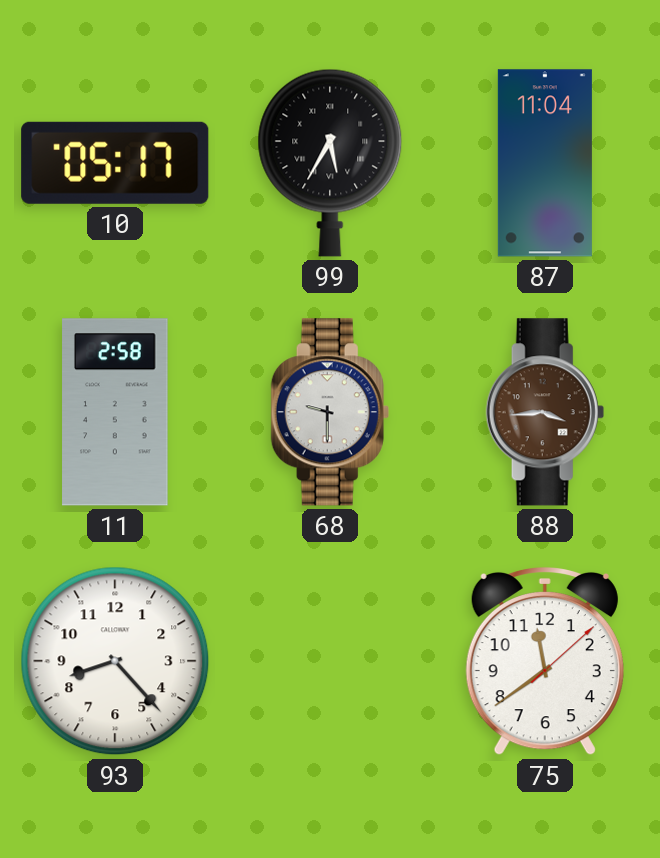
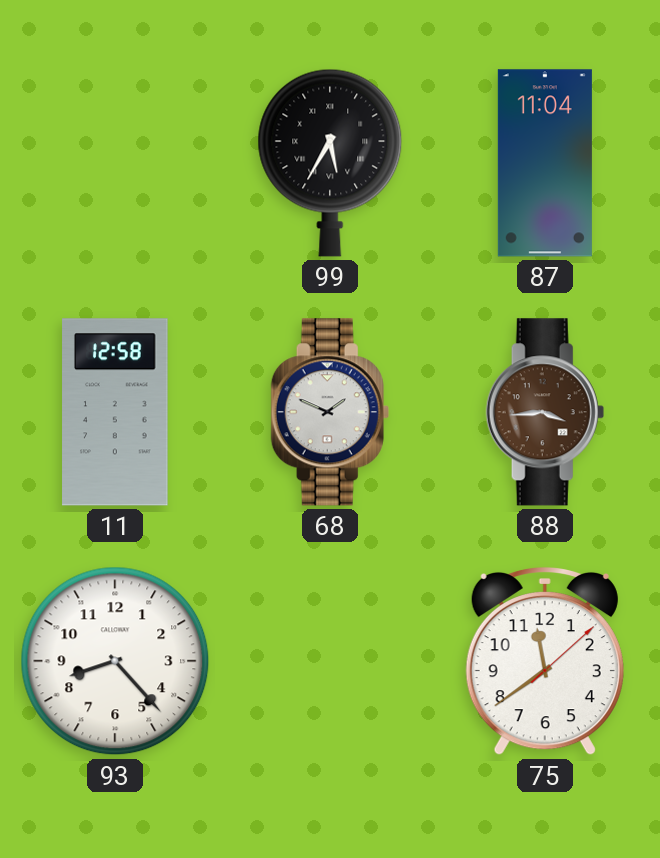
10: 05:17 -> none (115, 163)
11: 2:58 -> 12:58 (115, 412)
68: 9:30 -> 1:49 (330, 412)
